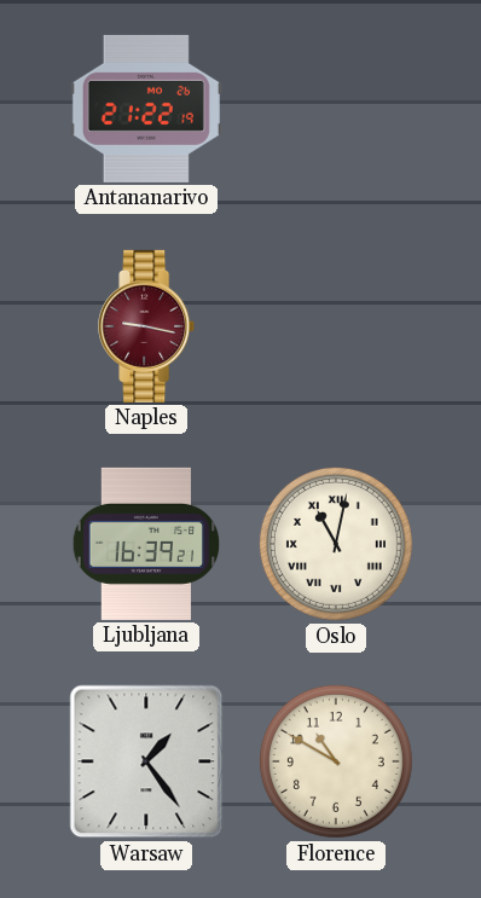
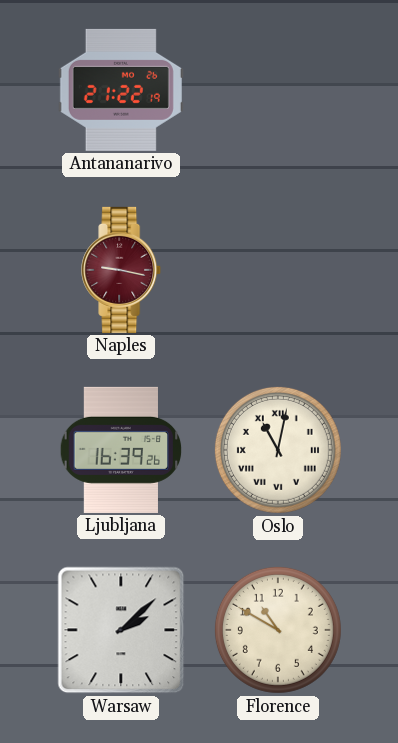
Ljubljana: 16:39:21 -> 16:39:26 (121, 450)
Warsaw: 1:24 -> 2:08 (121, 630)
